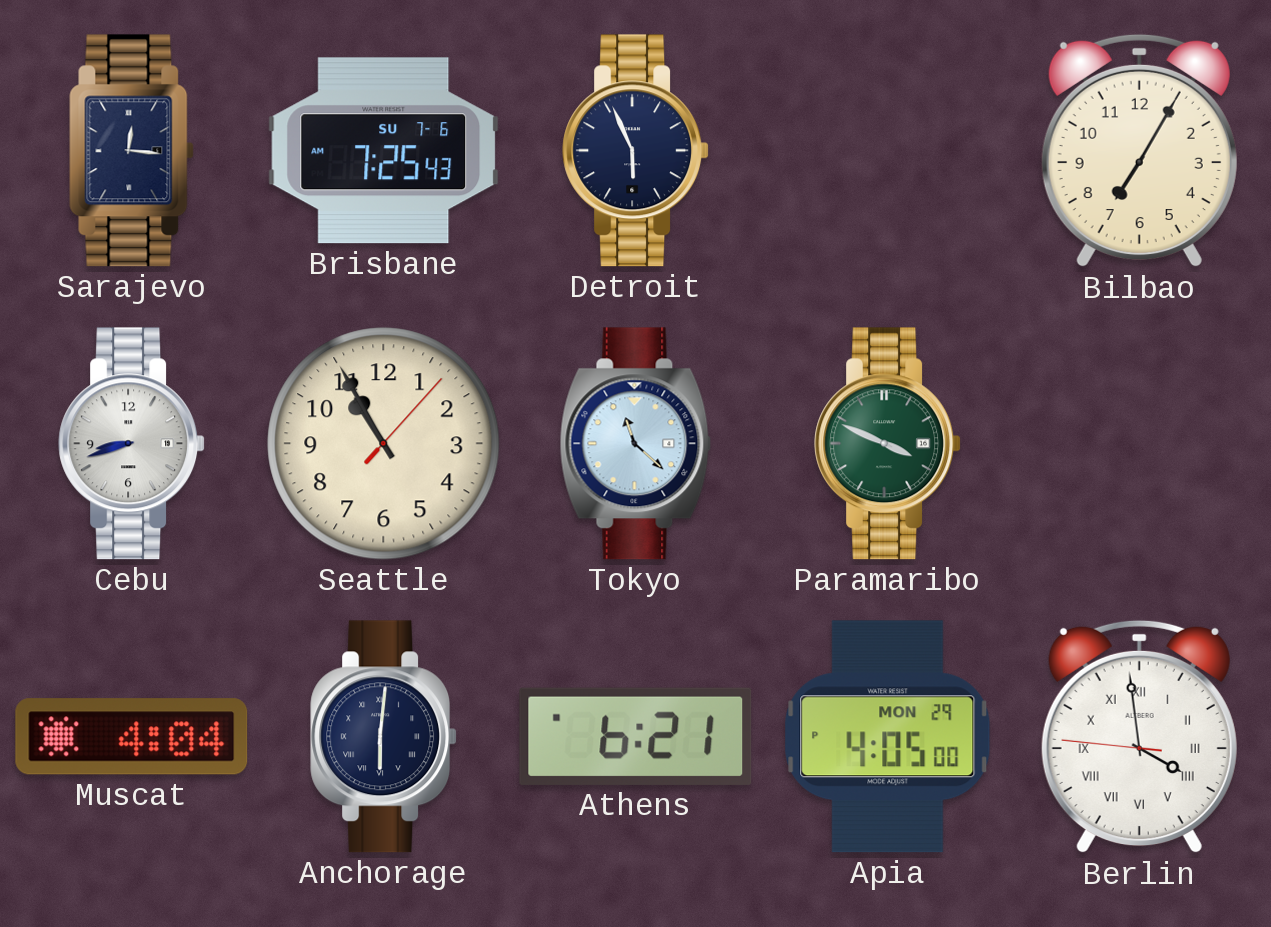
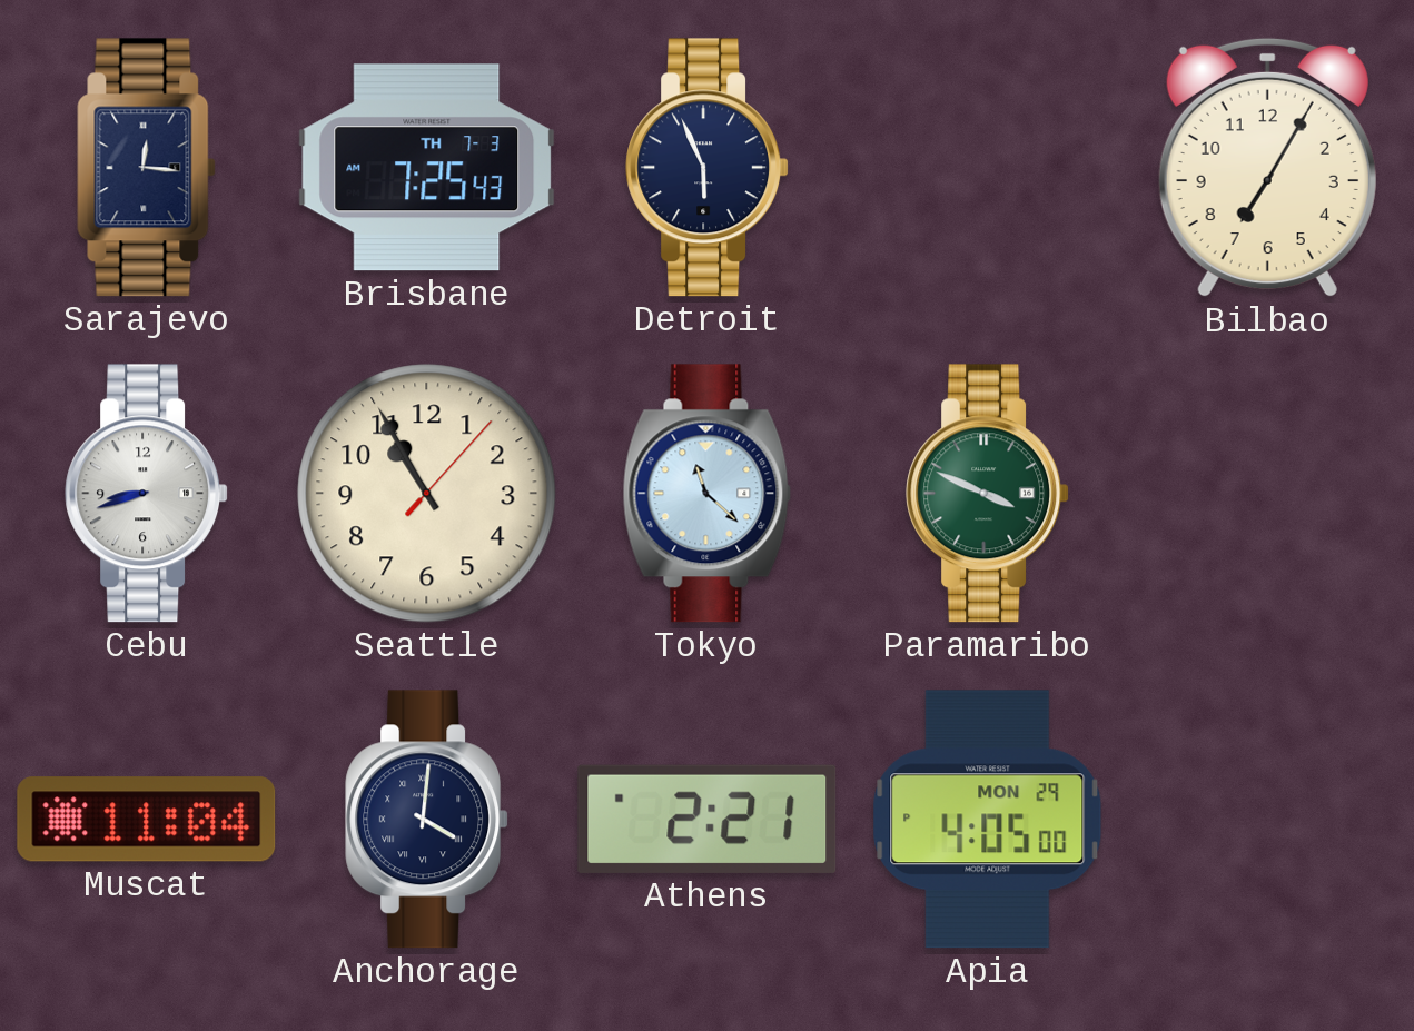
Brisbane date: SU 7-6 -> TH 7-3 (427, 168)
Muscat: 4:04 -> 11:04 (147, 820)
Anchorage: 6:01 -> 4:01 (427, 820)
Athens: 6:21 -> 2:21 (708, 819)
Berlin: 3:58 -> none (1139, 737)
